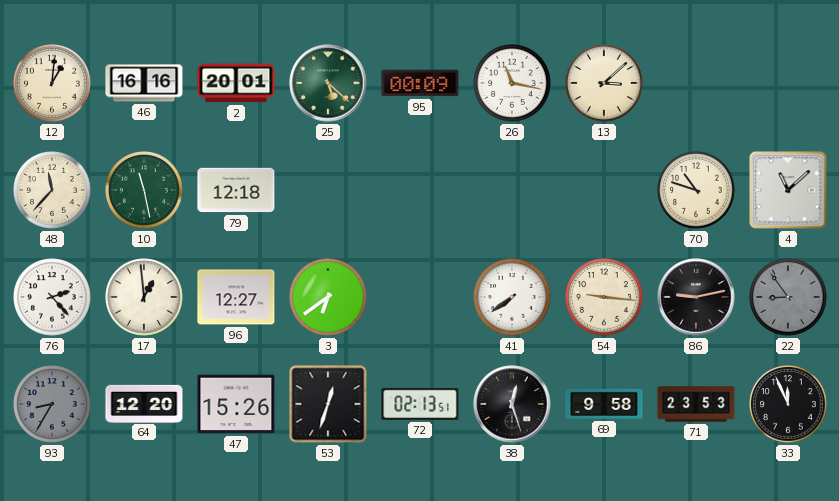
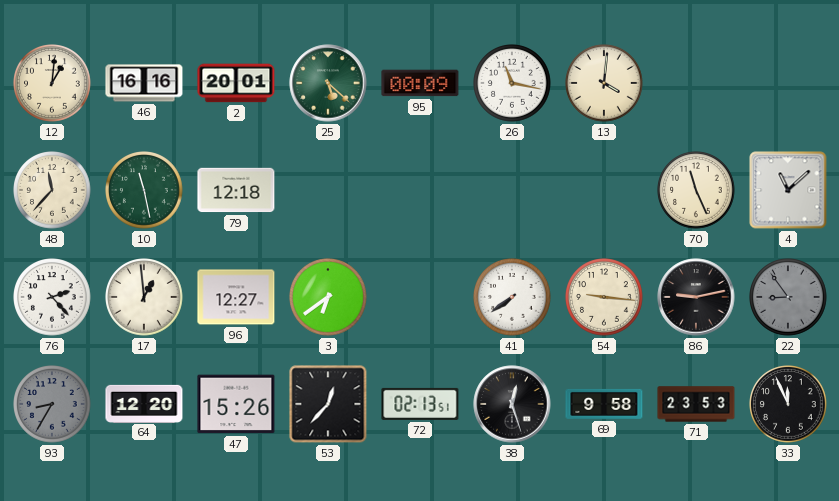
13: 3:08 -> 4:01 (604, 83)
70: 10:48 -> 11:26 (696, 190)
53: 12:33 -> 12:37 (328, 404)
